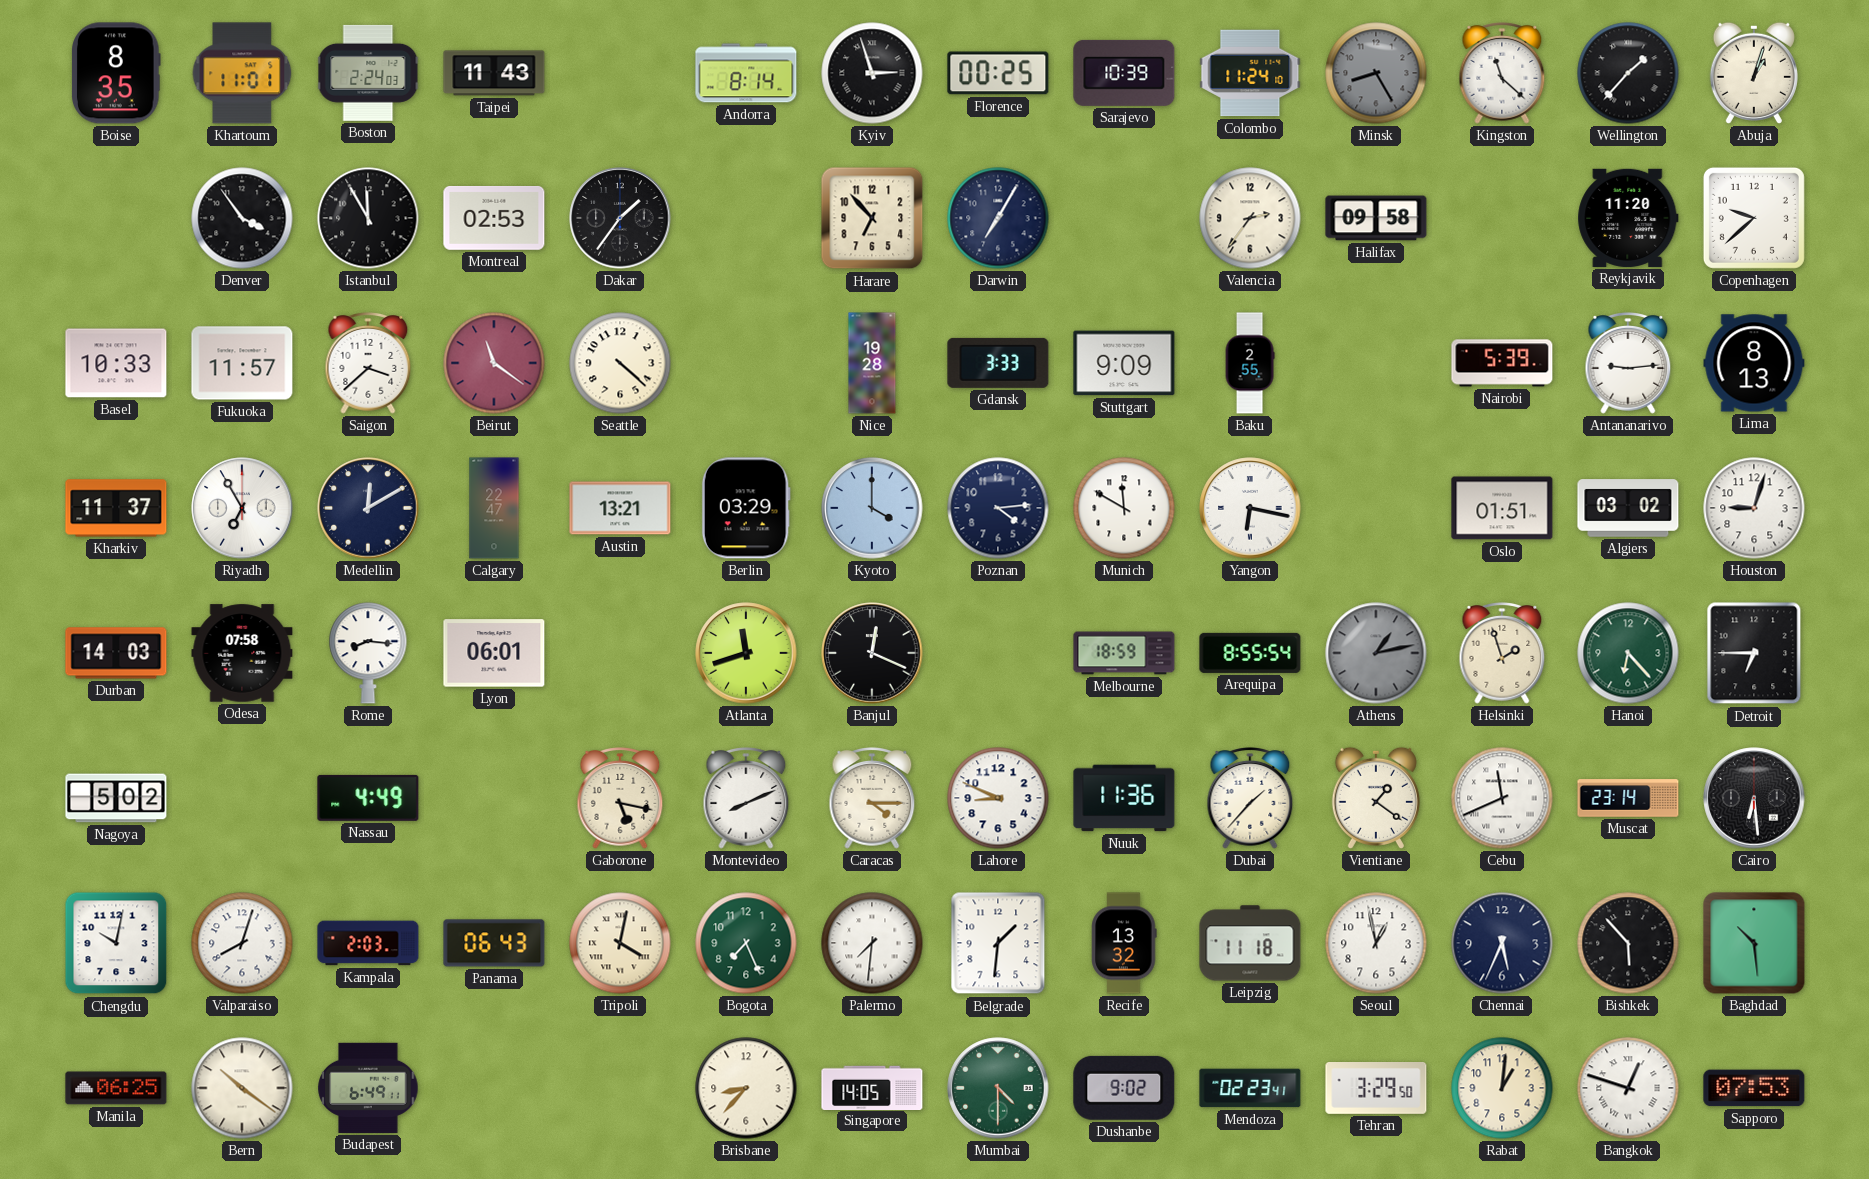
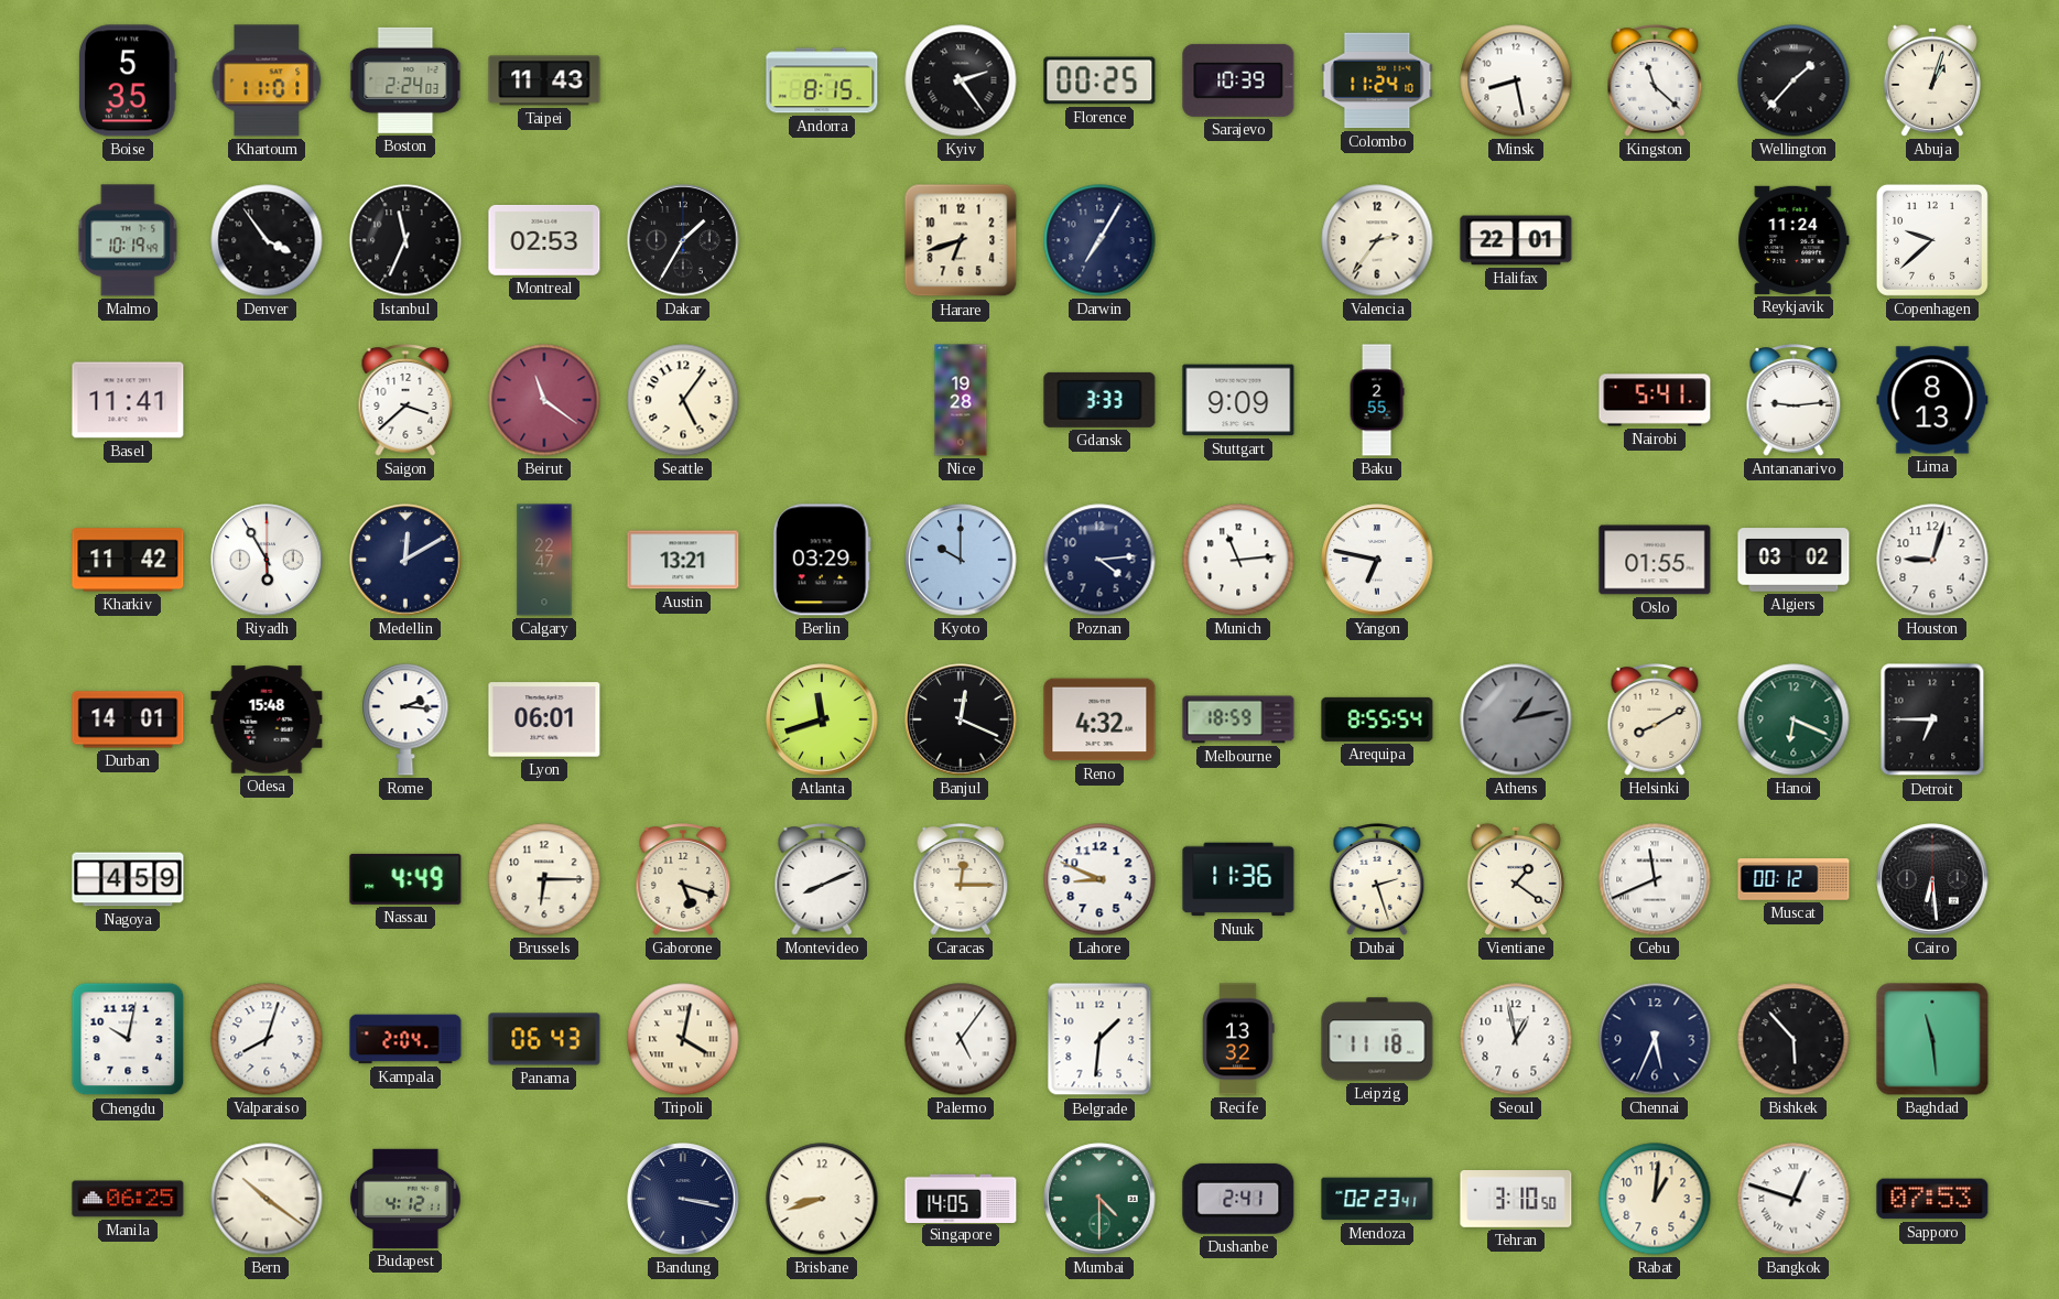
Boise: 8:35 -> 5:35 (129, 80)
Andorra: 8:14 -> 8:15 (822, 80)
Kyiv: 2:57 -> 2:24 (961, 80)
Minsk: 8:25 -> 8:28 (1516, 80)
Minsk dial: grey -> white (1516, 80)
Malmo: none -> 10:19 (128, 240)
Istanbul: 11:55 -> 11:34 (405, 240)
Dakar: 1:36 -> 1:35 (683, 240)
Harare: 6:53 -> 6:42 (961, 240)
Halifax: 09:58 -> 22:01 (1516, 240)
Reykjavik: 11:20 -> 11:24 (1794, 240)
Basel: 10:33 -> 11:41 (128, 400)
Fukuoka: 11:57 -> none (242, 363)
Seattle: 4:22 -> 5:06 (683, 400)
Nairobi: 5:39 -> 5:41 (1655, 400)
Kharkiv: 11:37 -> 11:42 (128, 560)
Riyadh: 6:55 -> 5:55 (267, 560)
Kyoto: 4:00 -> 10:00 (961, 560)
Munich: 11:50 -> 11:14 (1238, 560)
Yangon: 6:17 -> 6:47 (1377, 560)
Oslo: 01:51 -> 01:55 (1655, 560)
Durban: 14:03 -> 14:01 (128, 719)
Odesa: 07:58 -> 15:48 (267, 719)
Rome: 8:16 -> 2:16 (405, 719)
Reno: none -> 4:32 (1099, 719)
Helsinki: 1:57 -> 8:10 (1655, 721)
Hanoi: 6:23 -> 6:19 (1794, 719)
Nagoya: 5:02 -> 4:59 (128, 879)
Brussels: none -> 6:15 (544, 879)
Gaborone: 5:17 -> 5:18 (683, 880)
Caracas: 4:15 -> 12:15 (961, 880)
Dubai: 1:37 -> 2:27 (1377, 880)
Muscat: 23:14 -> 00:12 (1794, 879)
Kampala: 2:03 -> 2:04 (405, 1039)
Bogota: 7:26 -> none (746, 943)
Palermo: 7:31 -> 5:06 (961, 1039)
Baghdad: 10:29 -> 11:29 (1932, 1039)
Budapest: 6:49 -> 4:12 (405, 1199)
Bandung: none -> 3:17 (683, 1199)
Brisbane: 8:37 -> 8:42 (822, 1199)
Dushanbe: 9:02 -> 2:41 (1238, 1199)
Tehran: 3:29 -> 3:10 (1516, 1200)
